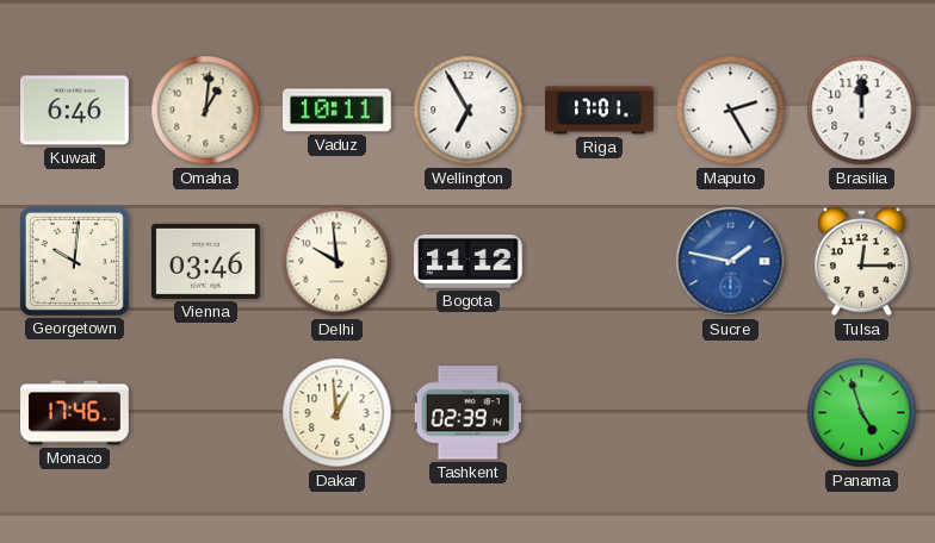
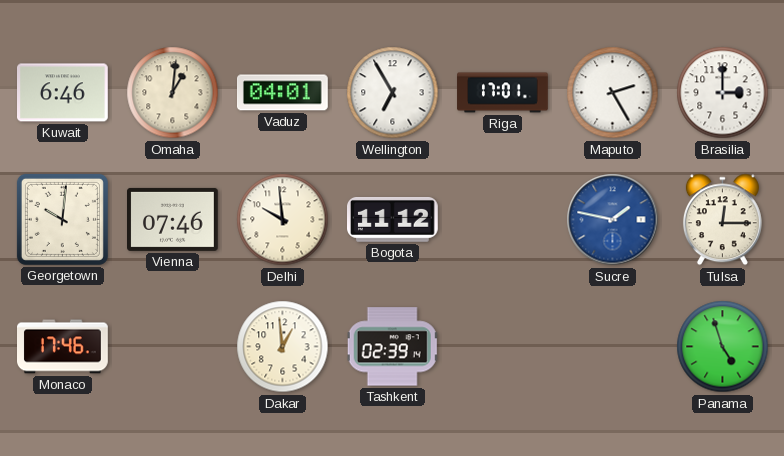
Vaduz: 10:11 -> 04:01 (283, 93)
Brasilia: 12:00 -> 3:00 (723, 93)
Vienna: 03:46 -> 07:46 (173, 219)
